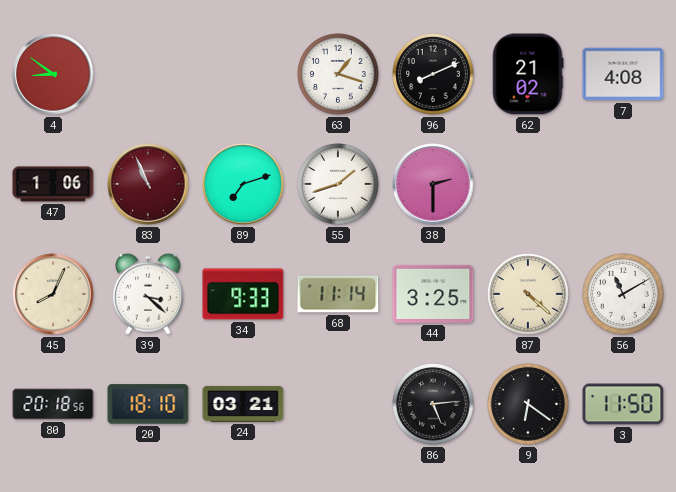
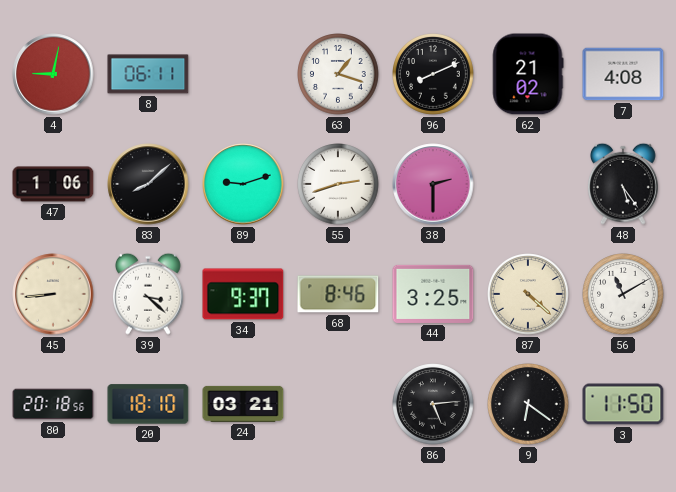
4: 8:51 -> 9:02 (53, 74)
8: none -> 06:11 (148, 74)
83: 10:56 -> 8:08 (148, 184)
83 dial: burgundy -> black (148, 184)
89: 7:12 -> 9:12 (243, 184)
55: 1:42 -> 2:42 (338, 184)
48: none -> 5:24 (623, 184)
45: 8:04 -> 8:44 (53, 294)
34: 9:33 -> 9:37 (243, 294)
68: 11:14 -> 8:46 (338, 294)
